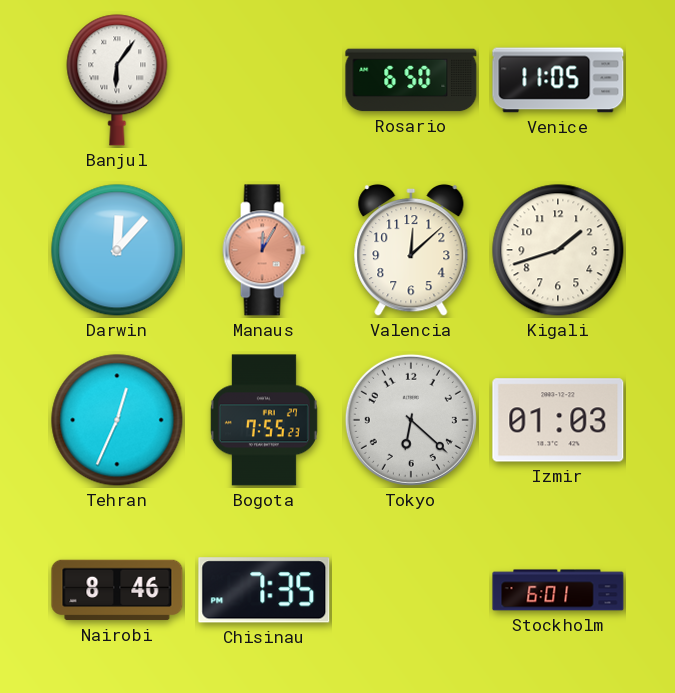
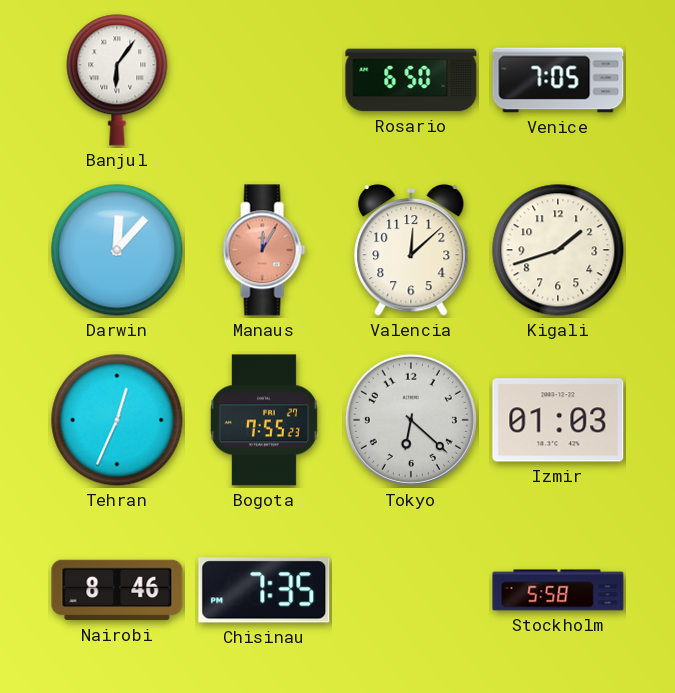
Venice: 11:05 -> 7:05 (558, 80)
Stockholm: 6:01 -> 5:58 (558, 590)
